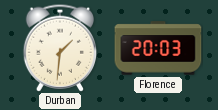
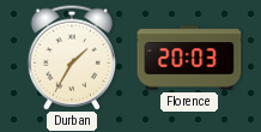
Durban: 1:31 -> 1:35 (72, 58)
